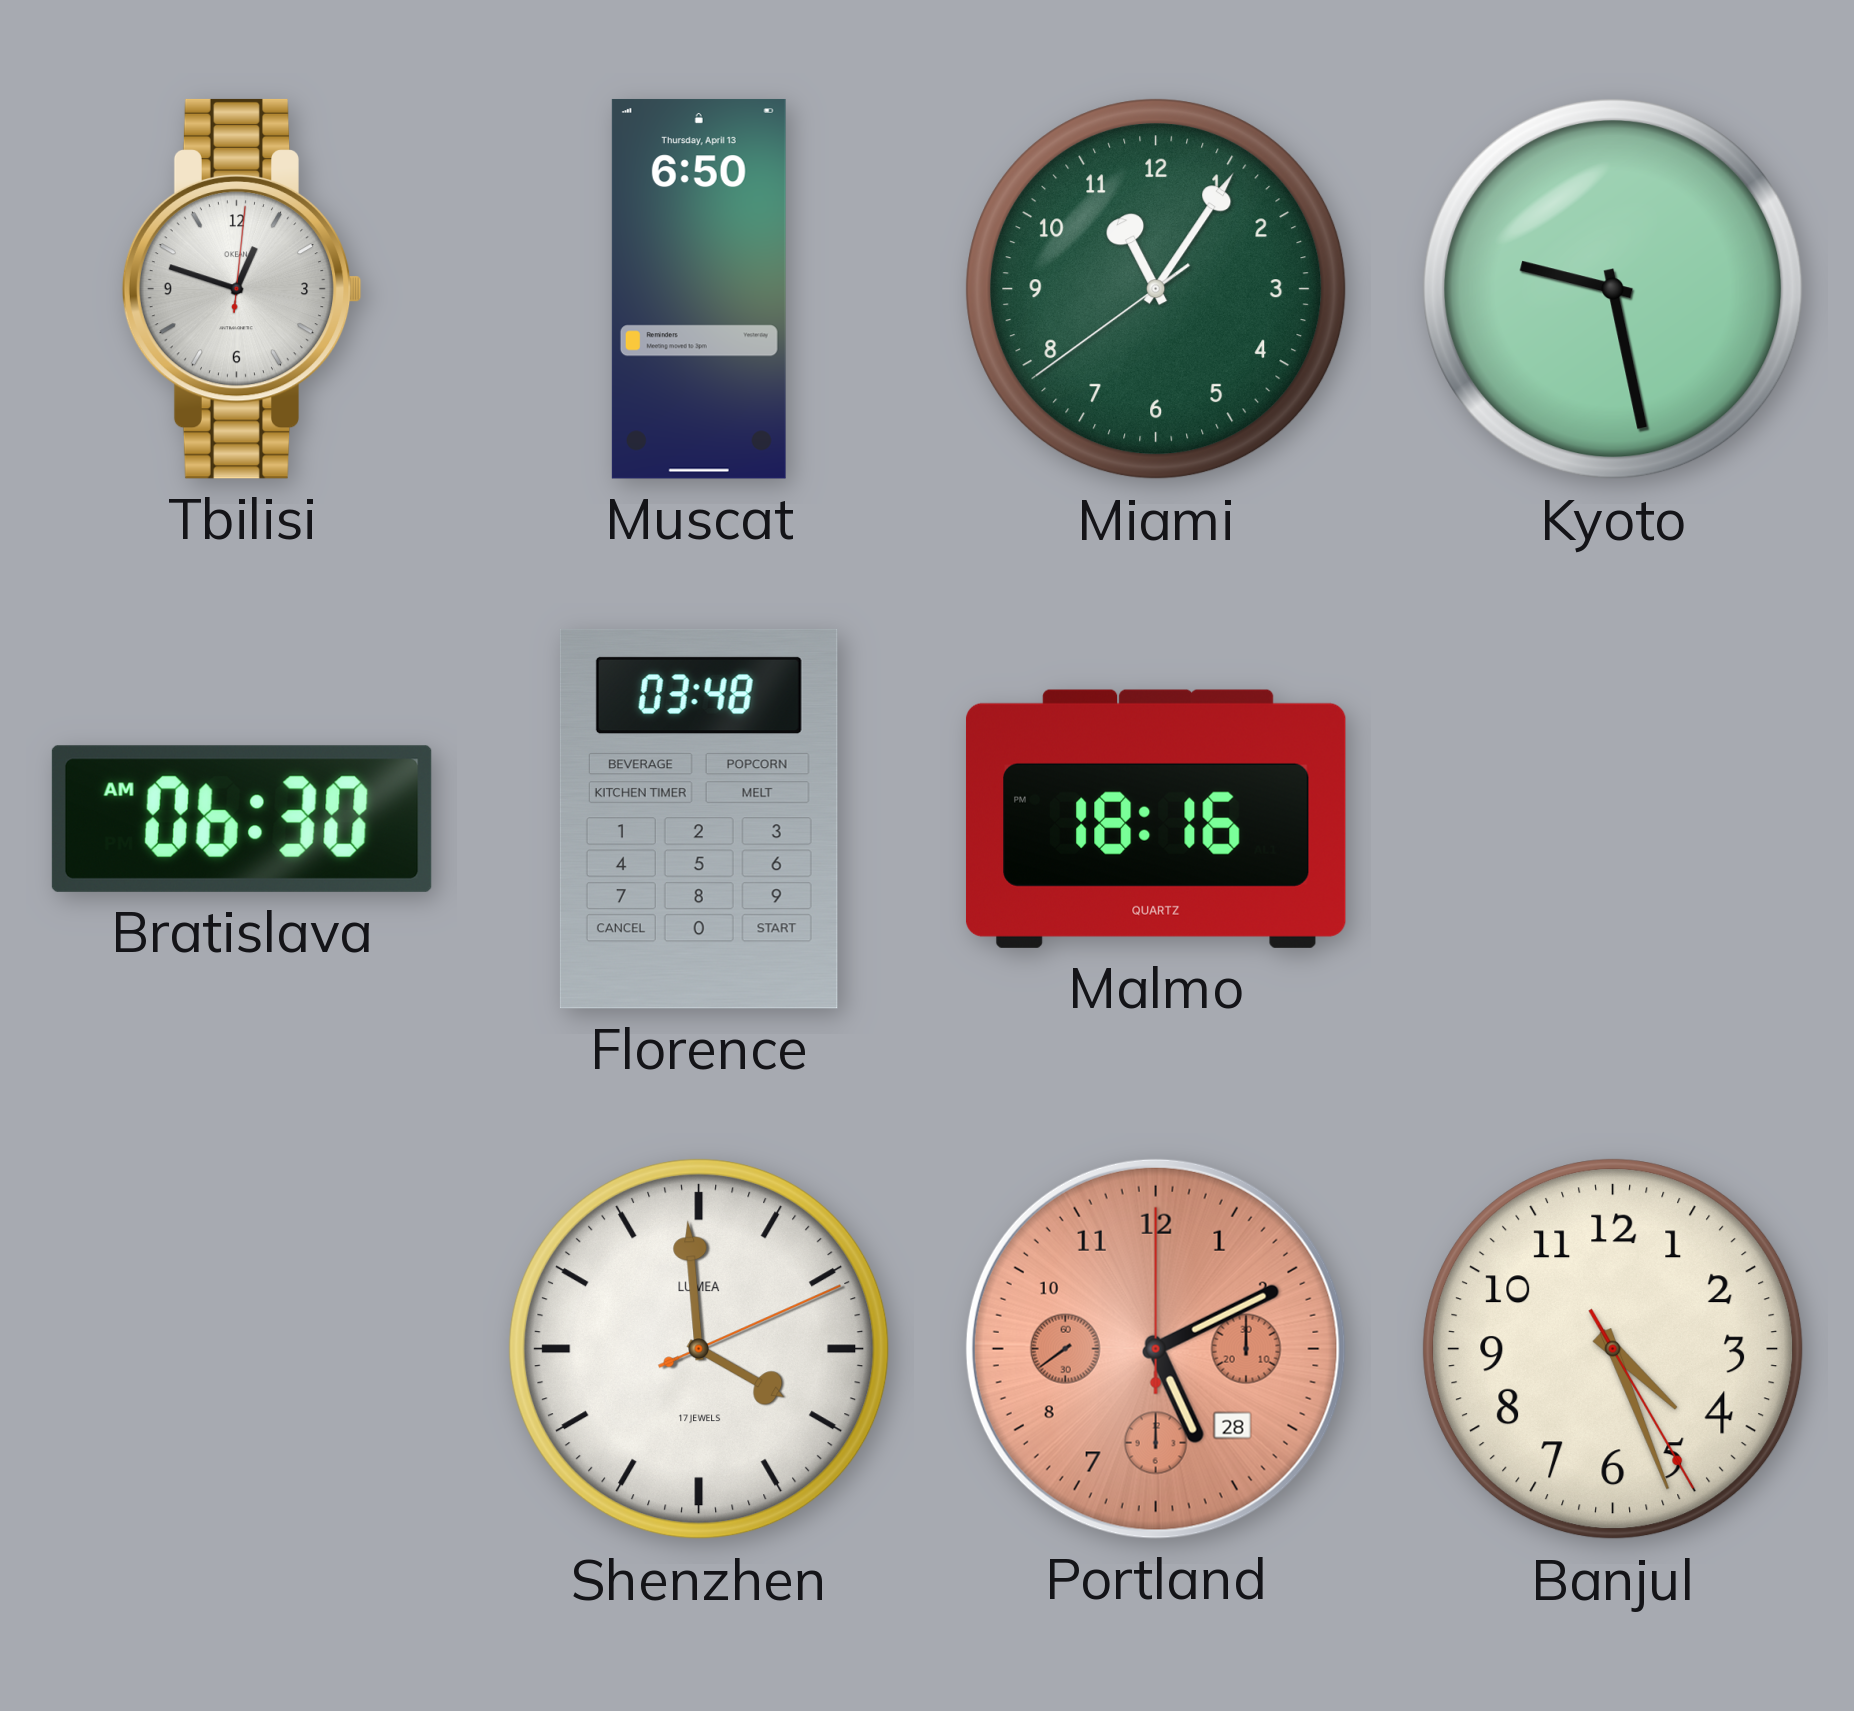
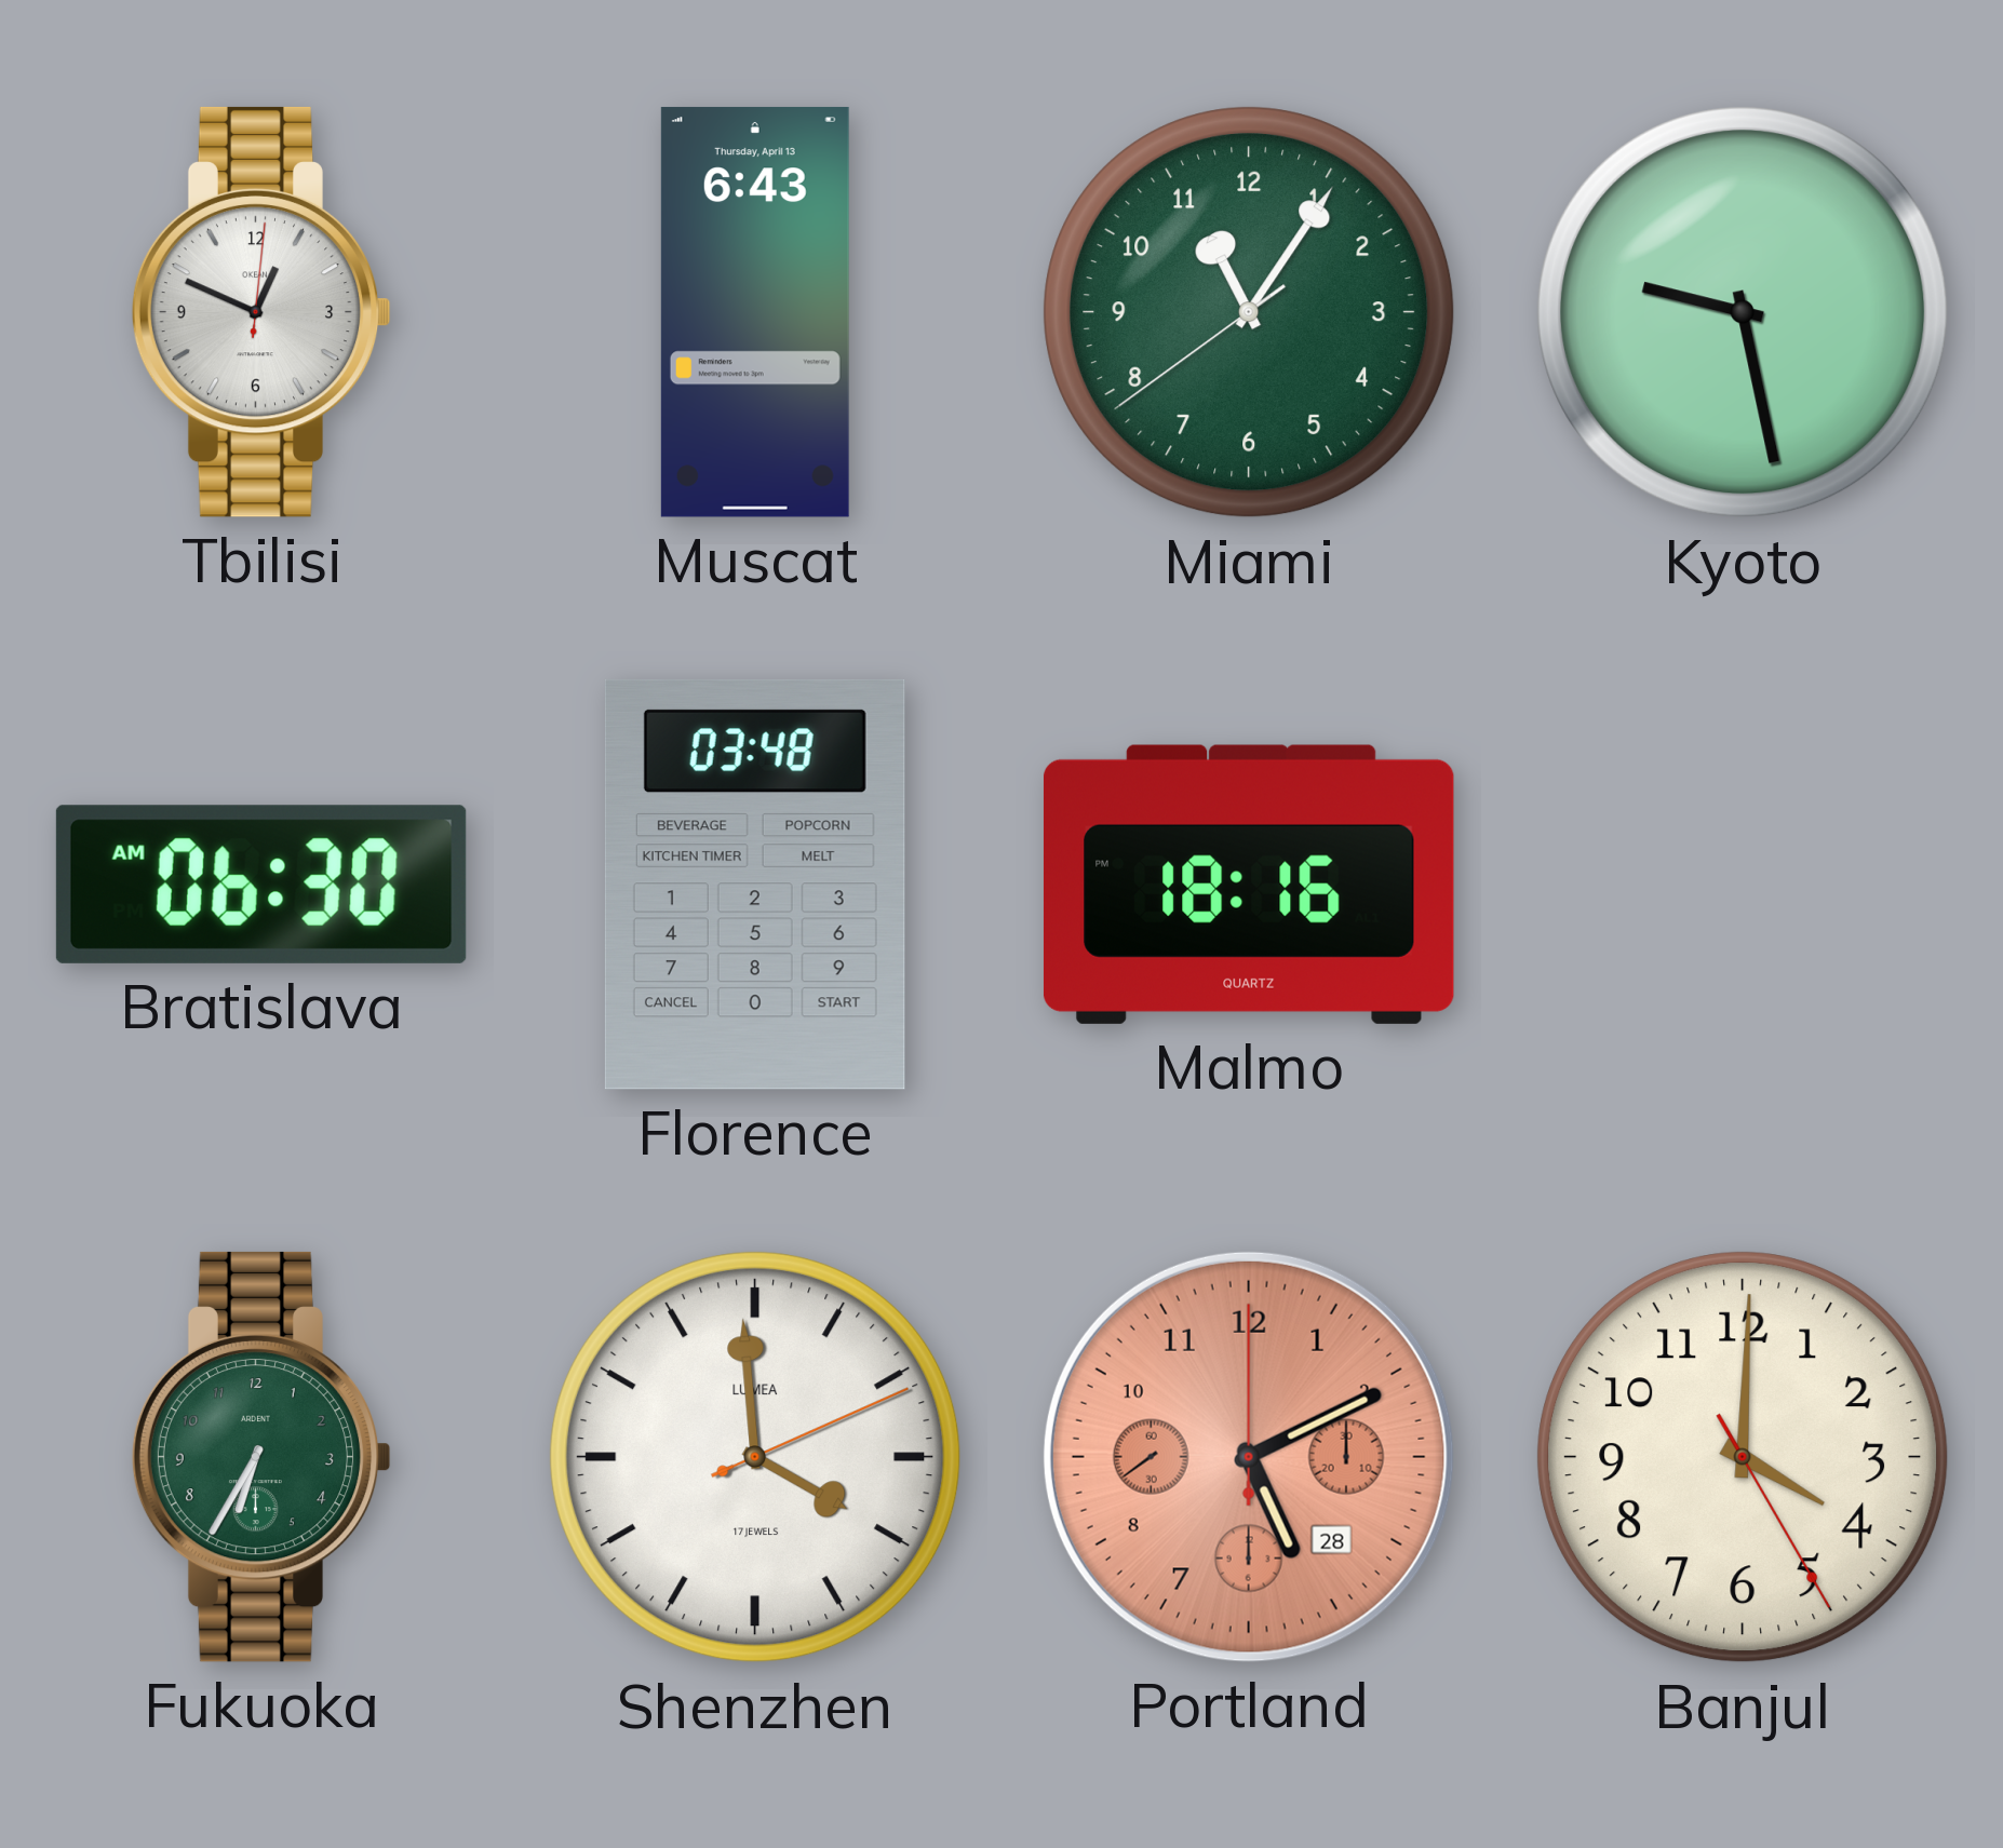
Tbilisi: 12:48 -> 12:49 (261, 312)
Muscat: 6:50 -> 6:43 (755, 312)
Fukuoka: none -> 6:35 (261, 1457)
Banjul: 4:26 -> 4:00 (1743, 1457)
